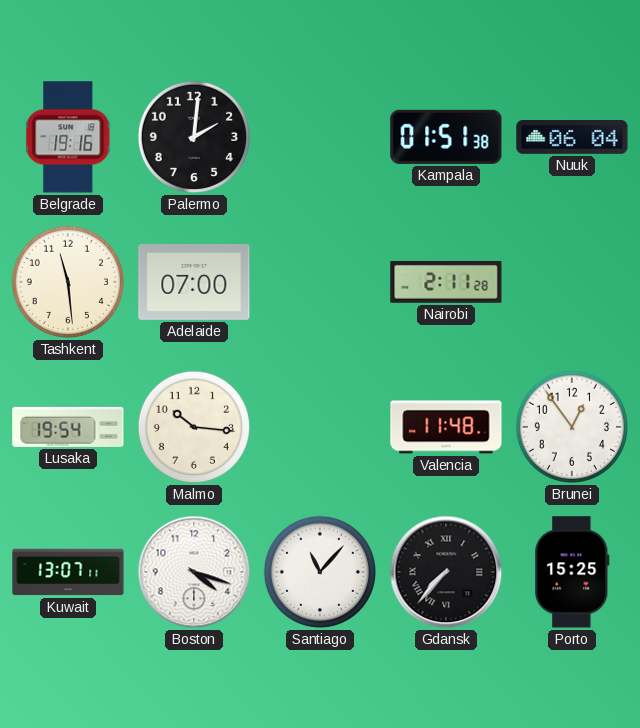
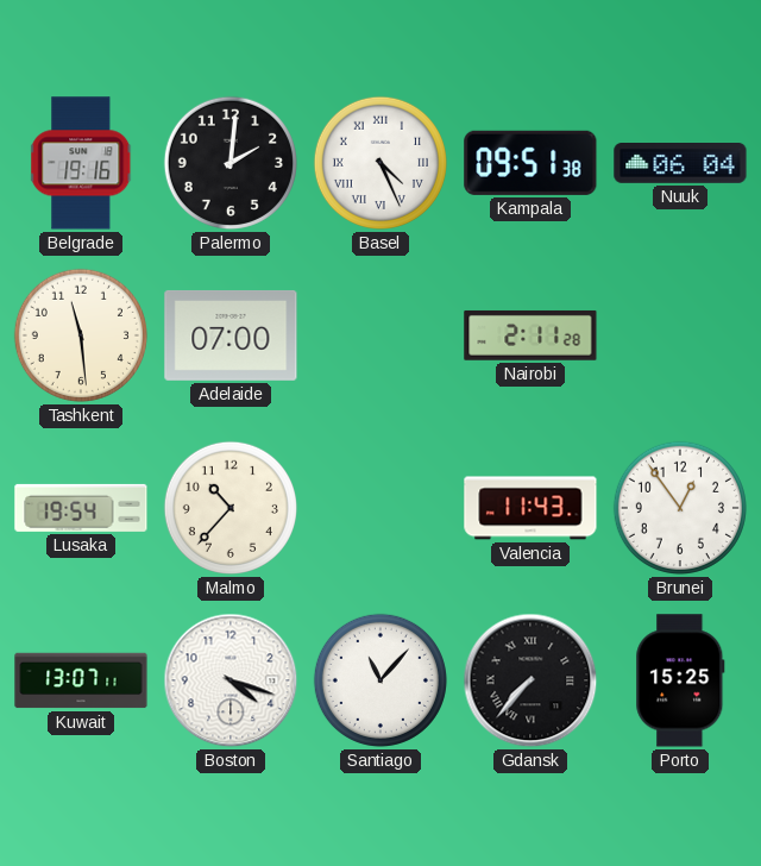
Basel: none -> 4:26 (380, 163)
Kampala: 01:51 -> 09:51 (530, 163)
Malmo: 10:16 -> 10:37 (231, 508)
Valencia: 11:48 -> 11:43 (530, 508)
